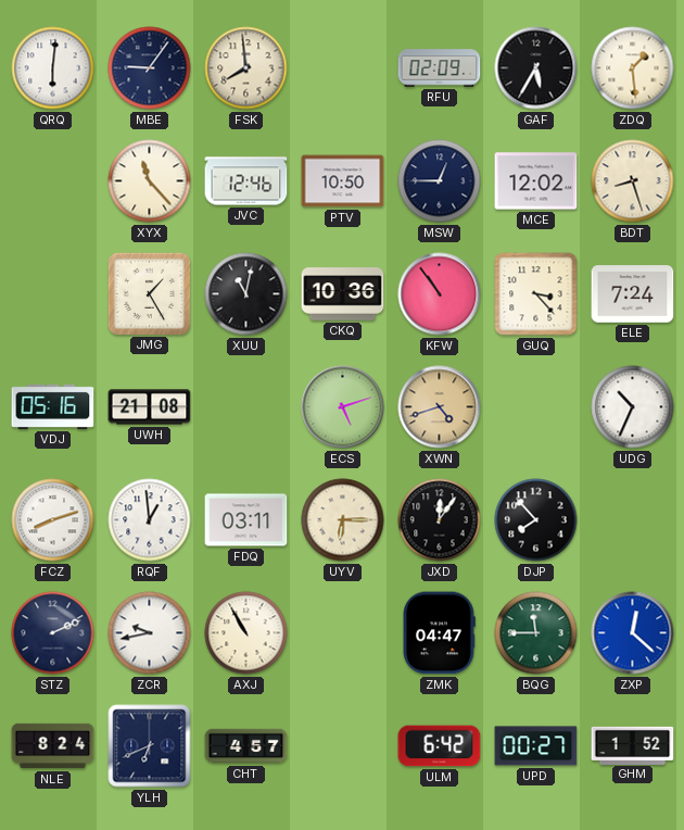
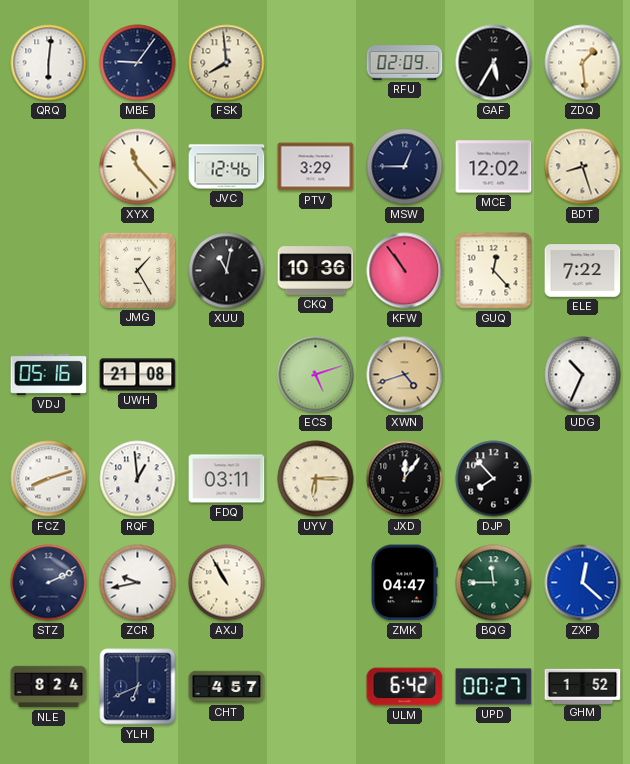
PTV: 10:50 -> 3:29 (316, 167)
GUQ: 3:23 -> 12:23 (494, 271)
ELE: 7:24 -> 7:22 (583, 271)
